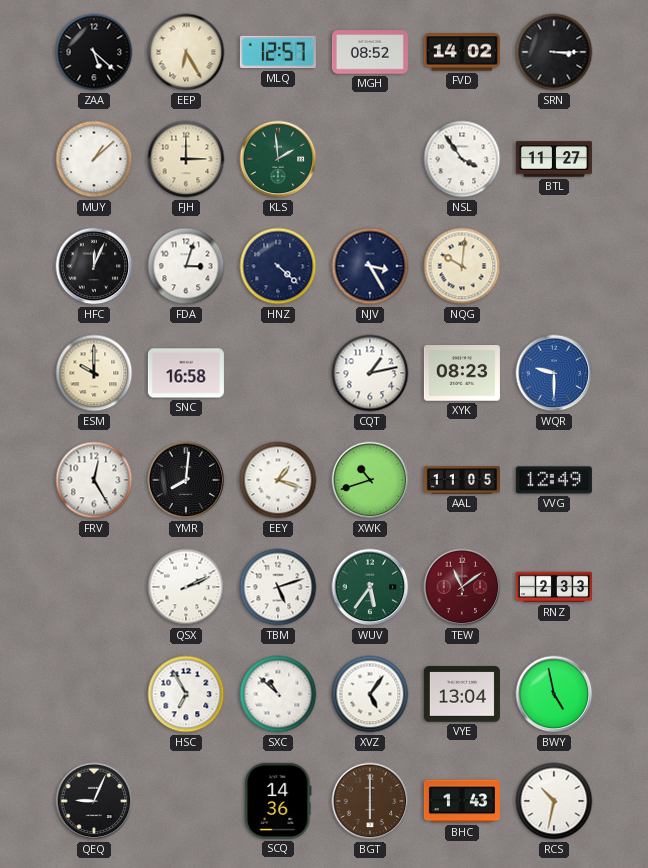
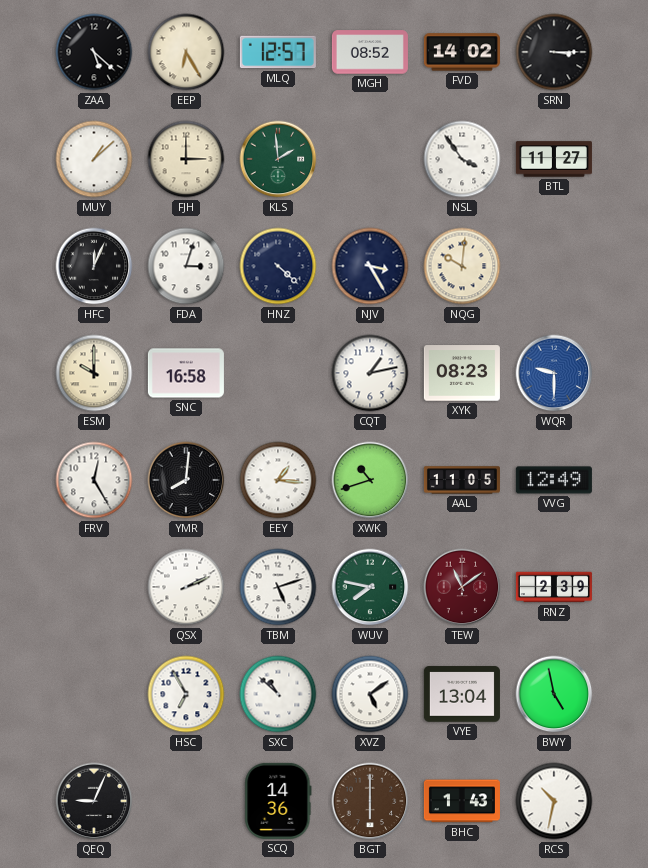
EEY: 1:18 -> 1:16 (278, 480)
WUV: 5:36 -> 7:47 (370, 587)
RNZ: 2:33 -> 2:39 (554, 587)
XVZ: 5:06 -> 5:09 (370, 694)
